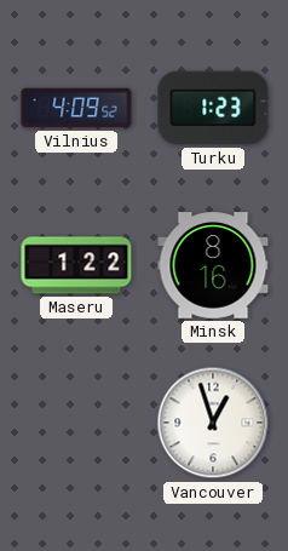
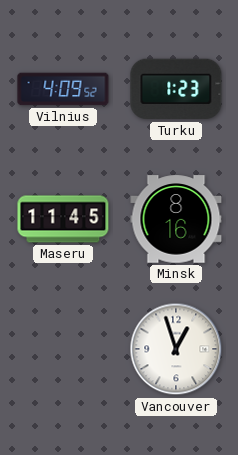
Maseru: 1:22 -> 11:45 (63, 219)
